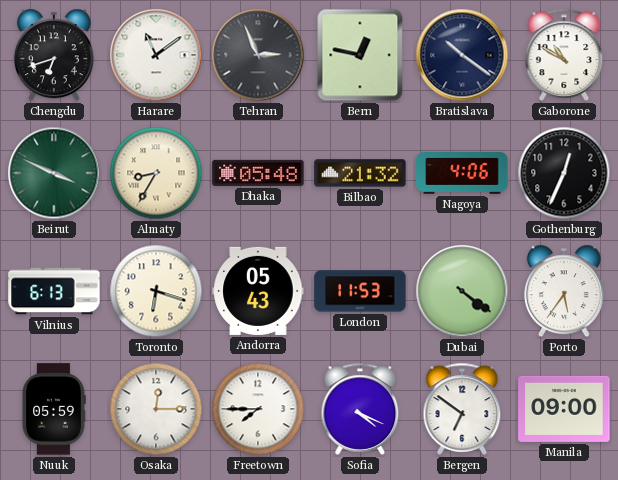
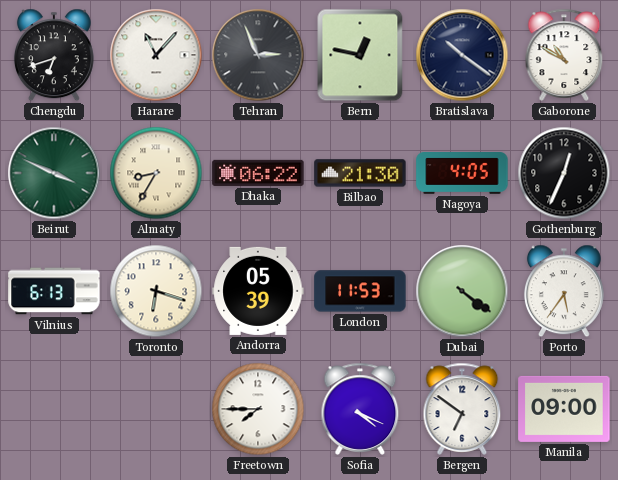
Harare: 11:09 -> 11:07 (156, 55)
Dhaka: 05:48 -> 06:22 (258, 173)
Bilbao: 21:32 -> 21:30 (360, 173)
Nagoya: 4:06 -> 4:05 (462, 173)
Andorra: 05:43 -> 05:39 (258, 291)
Nuuk: 05:59 -> none (54, 409)
Osaka: 12:15 -> none (156, 409)
